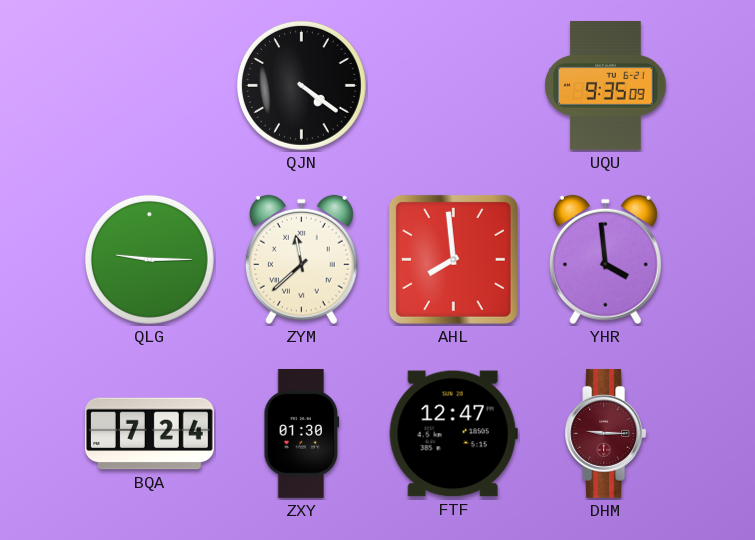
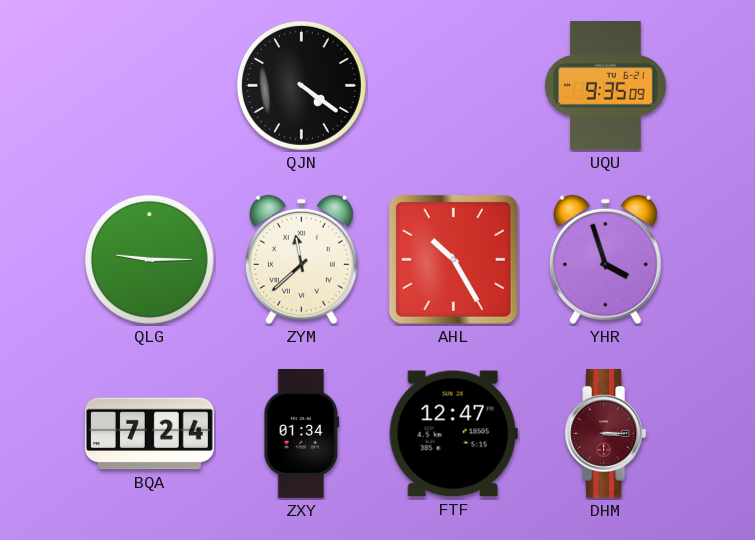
AHL: 7:59 -> 10:25 (453, 259)
YHR: 3:59 -> 3:57 (605, 260)
ZXY: 01:30 -> 01:34 (302, 433)
DHM: 9:15 -> 3:15 (606, 433)
